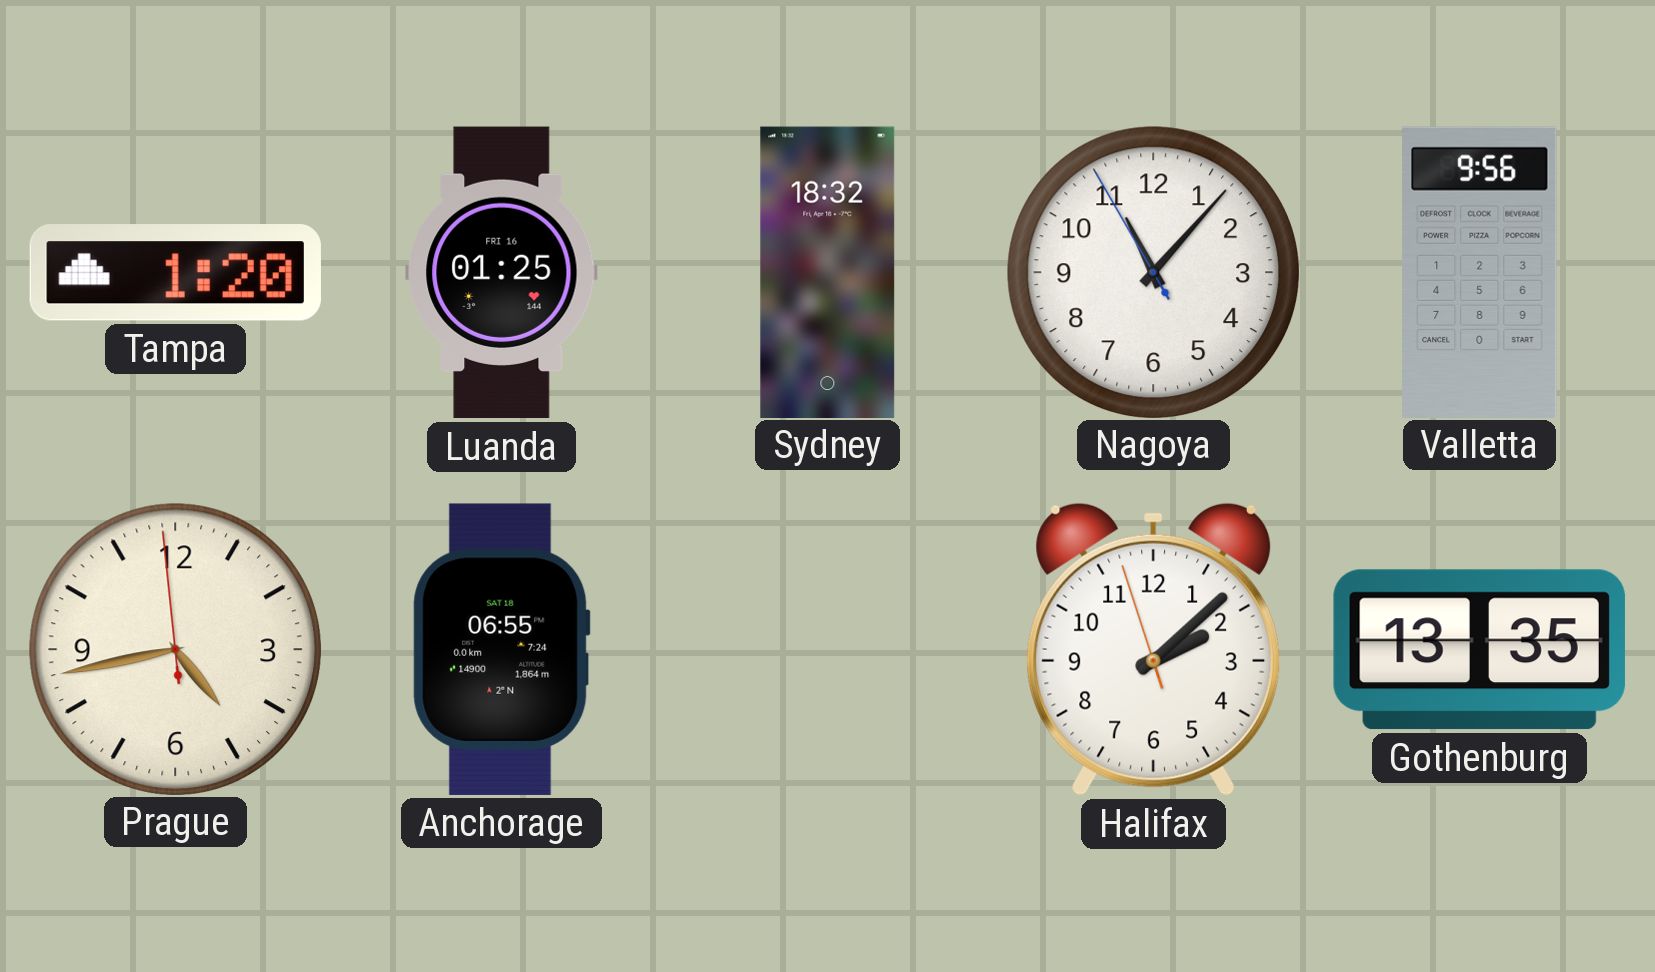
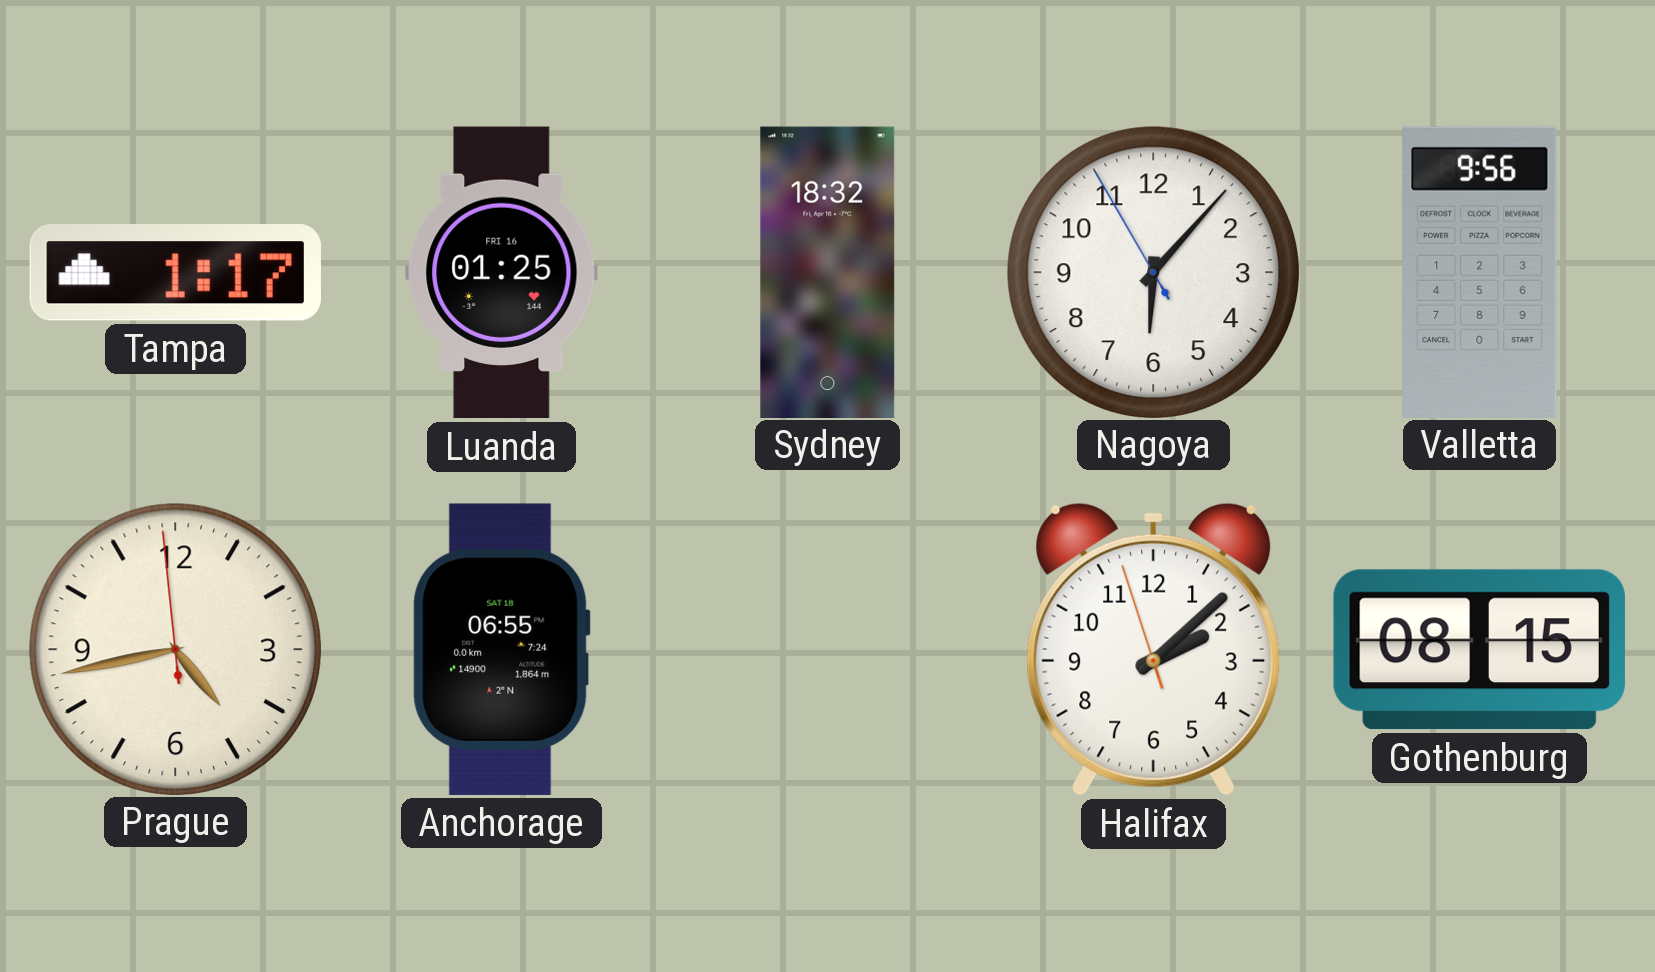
Tampa: 1:20 -> 1:17 (175, 273)
Nagoya: 11:06 -> 6:06 (1153, 272)
Gothenburg: 13:35 -> 08:15 (1479, 650)
